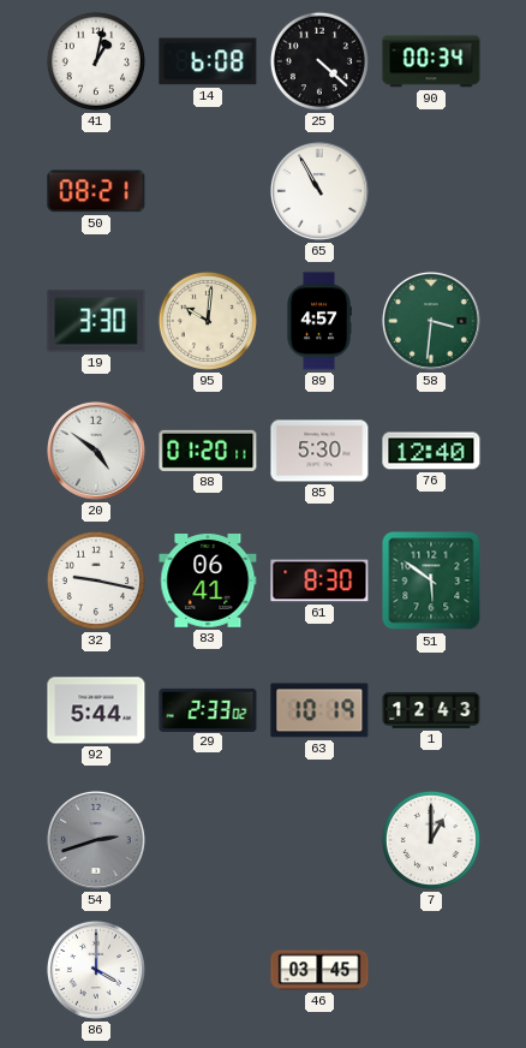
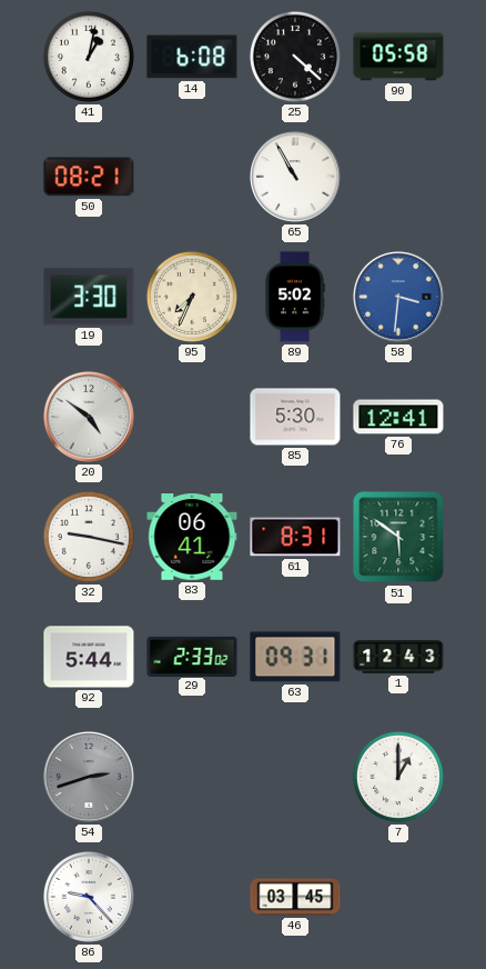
90: 00:34 -> 05:58 (398, 57)
95: 10:01 -> 7:34 (192, 297)
89: 4:57 -> 5:02 (295, 297)
58 dial: green -> blue (398, 297)
88: 01:20 -> none (208, 451)
76: 12:40 -> 12:41 (398, 417)
61: 8:30 -> 8:31 (295, 537)
63: 10:19 -> 09:31 (295, 657)
86: 4:00 -> 9:23 (89, 897)
